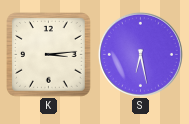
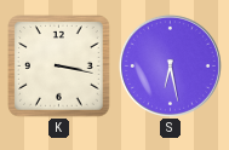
K: 3:14 -> 3:17 (59, 67)
